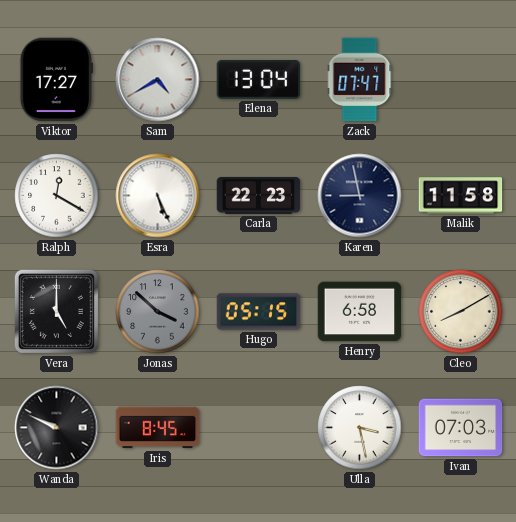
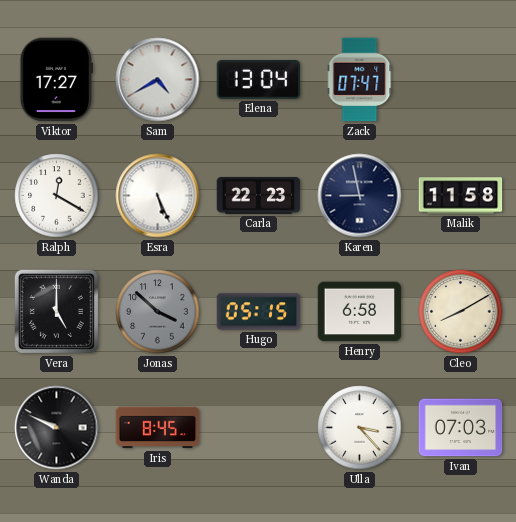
Ulla: 3:28 -> 3:23 (360, 428)
